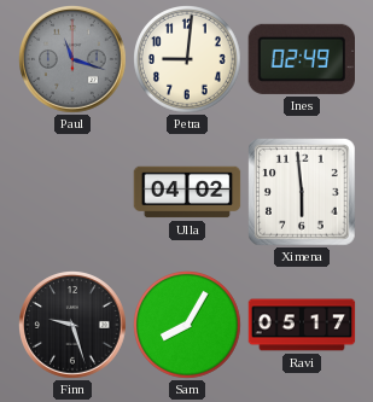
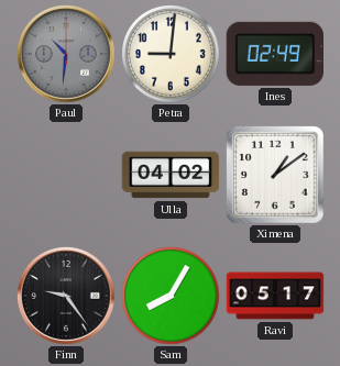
Paul: 11:18 -> 10:31 (67, 55)
Ximena: 5:59 -> 1:09 (275, 175)
Finn: 9:27 -> 9:24 (67, 297)
